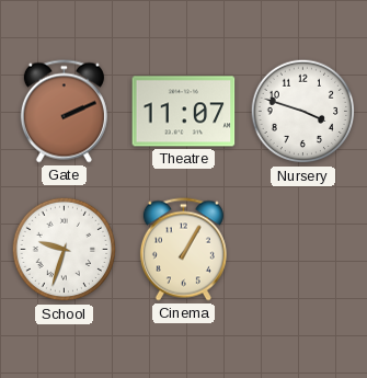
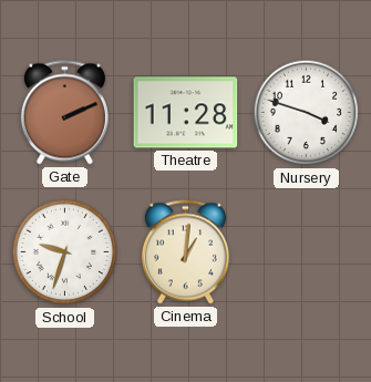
Theatre: 11:07 -> 11:28 (186, 113)
Cinema: 1:05 -> 1:01 (185, 252)
